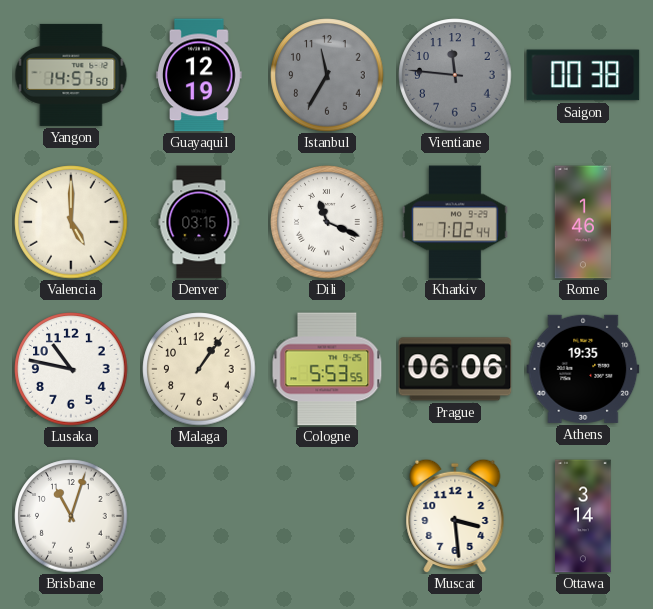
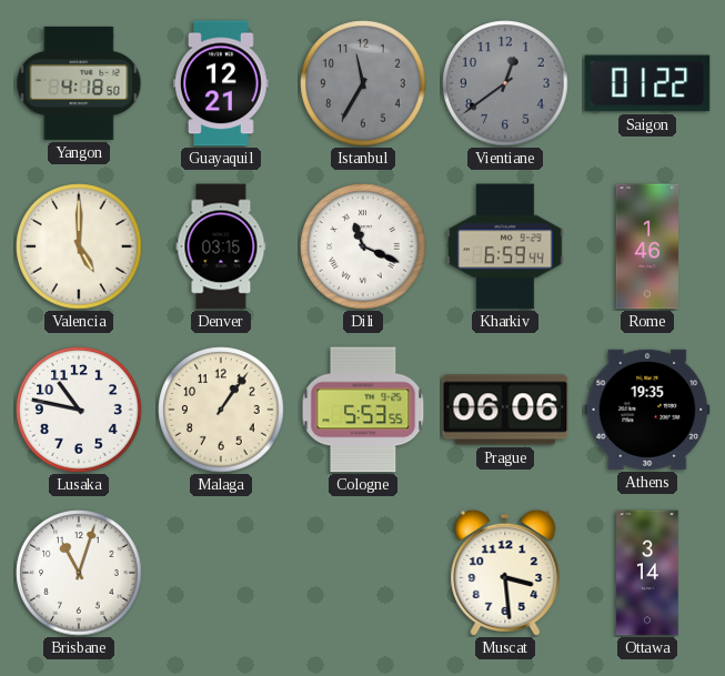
Yangon: 14:57 -> 4:18 (79, 83)
Guayaquil: 12:19 -> 12:21 (221, 83)
Vientiane: 11:46 -> 12:39 (505, 83)
Saigon: 00:38 -> 01:22 (647, 83)
Kharkiv: 7:02 -> 6:59 (505, 246)
